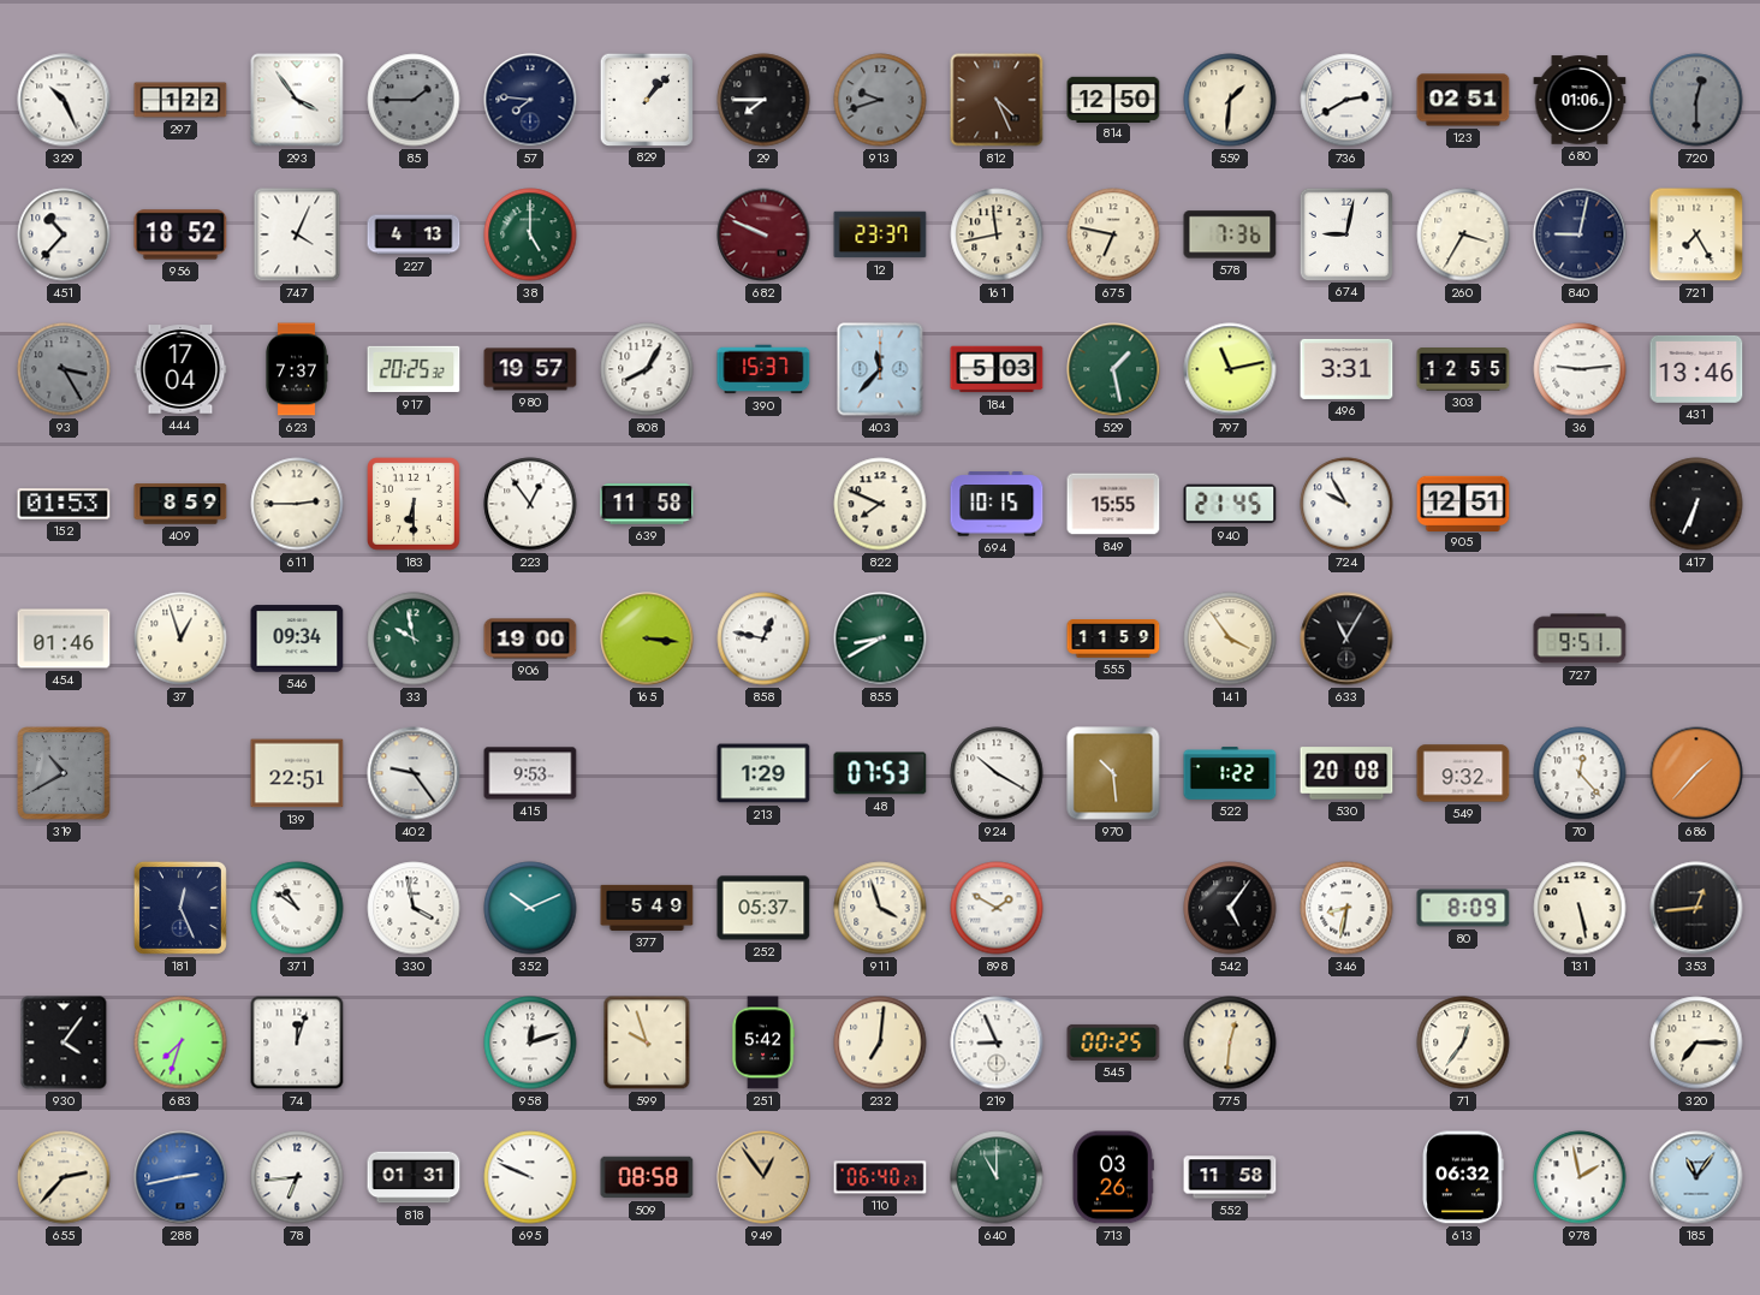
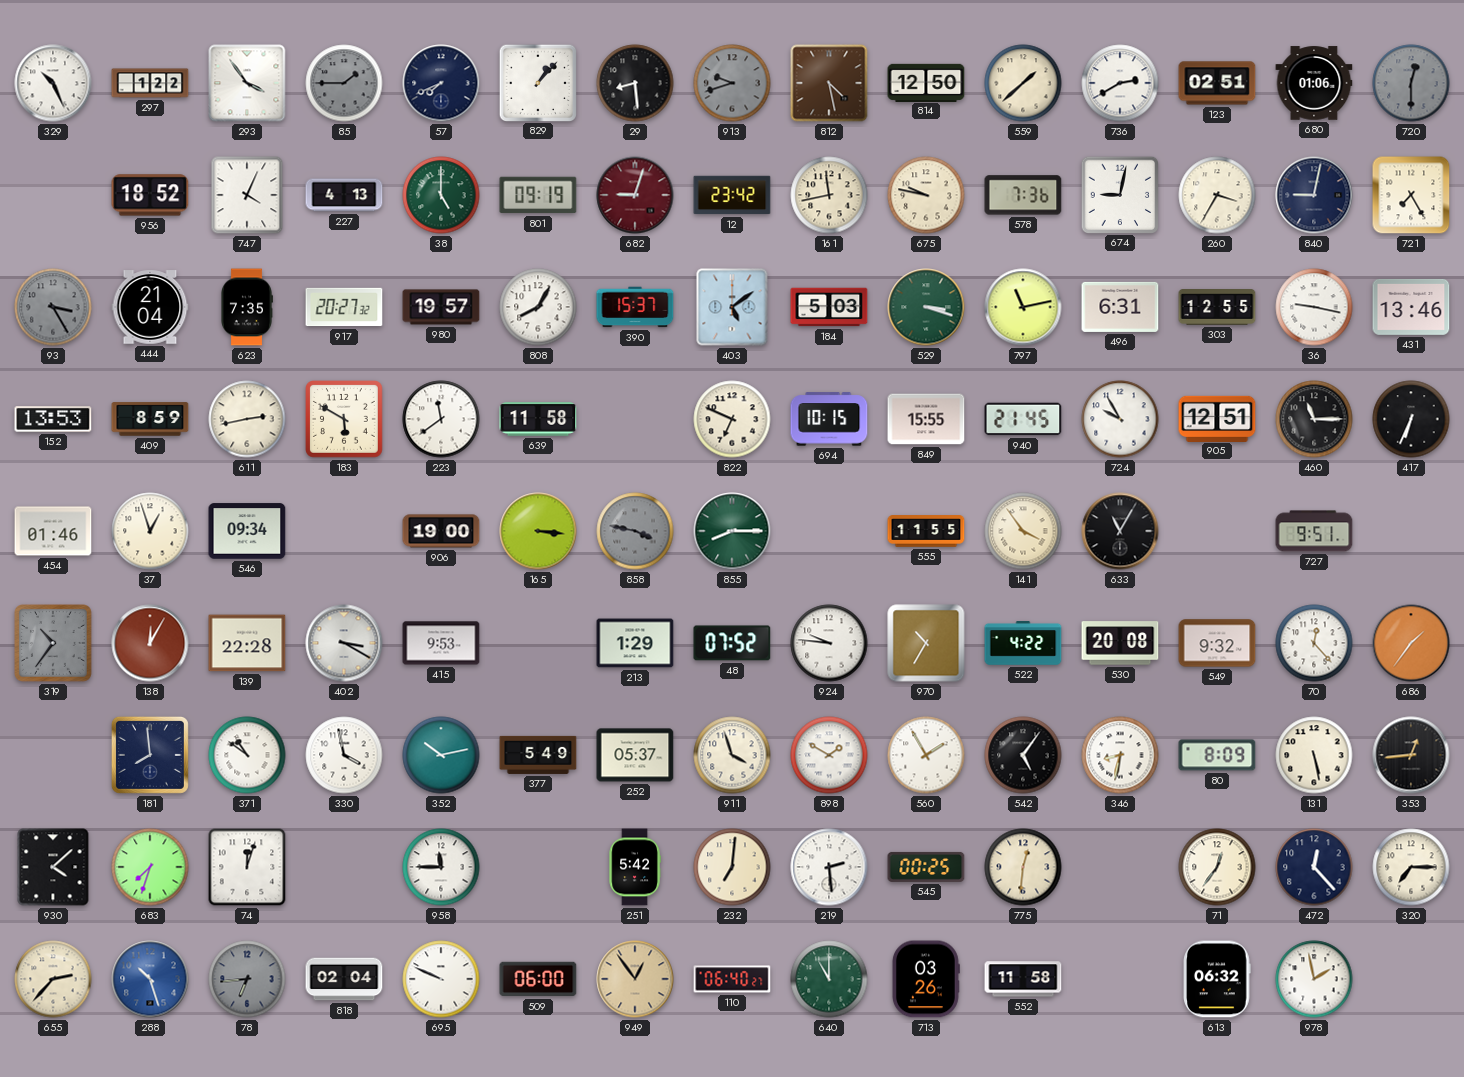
57: 7:46 -> 7:41 (441, 83)
29: 7:45 -> 8:29 (635, 83)
812: 4:26 -> 4:28 (829, 83)
559: 1:31 -> 1:38 (1023, 83)
451: 10:37 -> none (64, 234)
801: none -> 09:19 (538, 195)
682: 9:49 -> 9:03 (635, 195)
12: 23:37 -> 23:42 (732, 195)
675: 6:47 -> 9:47 (926, 195)
444: 17:04 -> 21:04 (150, 307)
623: 7:37 -> 7:35 (247, 307)
917: 20:25 -> 20:27 (344, 307)
403: 11:37 -> 5:09 (732, 307)
529: 1:28 -> 3:18 (926, 307)
496: 3:31 -> 6:31 (1120, 307)
36: 9:14 -> 9:17 (1314, 307)
152: 01:53 -> 13:53 (53, 419)
611: 2:45 -> 2:43 (247, 419)
183: 6:30 -> 5:50 (345, 420)
223: 12:54 -> 11:39 (441, 419)
822: 7:49 -> 6:49 (732, 419)
460: none -> 11:15 (1314, 419)
33: 9:58 -> none (414, 638)
858: 12:47 -> 3:47 (635, 531)
858 dial: white -> grey (635, 531)
855: 8:40 -> 8:15 (732, 531)
555: 11:59 -> 11:55 (926, 531)
319: 10:40 -> 10:36 (54, 644)
138: none -> 12:05 (150, 643)
139: 22:51 -> 22:28 (247, 643)
402: 9:24 -> 3:20 (344, 643)
48: 07:53 -> 07:52 (732, 643)
924: 10:20 -> 9:46 (829, 643)
970: 10:29 -> 10:35 (926, 643)
522: 1:22 -> 4:22 (1023, 643)
686: 1:37 -> 1:36 (1411, 643)
181: 12:26 -> 7:59 (150, 755)
352: 10:11 -> 10:13 (441, 755)
560: none -> 1:55 (926, 755)
930: 4:06 -> 4:08 (53, 867)
958: 12:12 -> 11:45 (441, 867)
599: 9:57 -> none (647, 1042)
219: 8:56 -> 2:29 (829, 867)
472: none -> 12:23 (1314, 867)
288: 2:43 -> 10:27 (150, 979)
78 dial: white -> grey (247, 979)
818: 01:31 -> 02:04 (344, 979)
509: 08:58 -> 06:00 (538, 979)
185: 11:06 -> none (1696, 1177)
